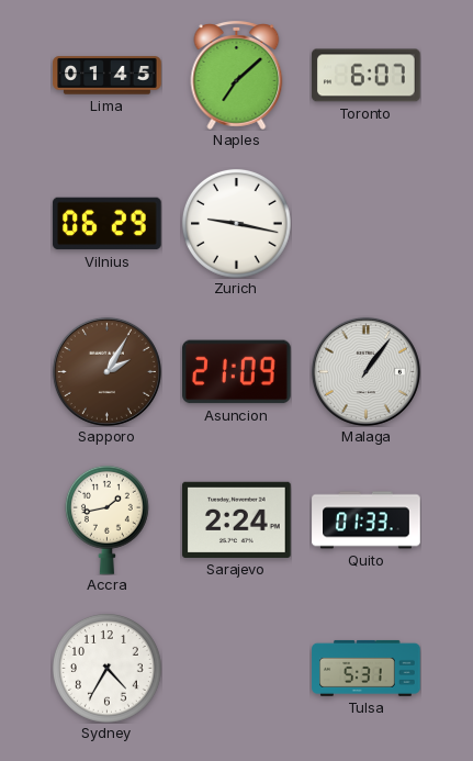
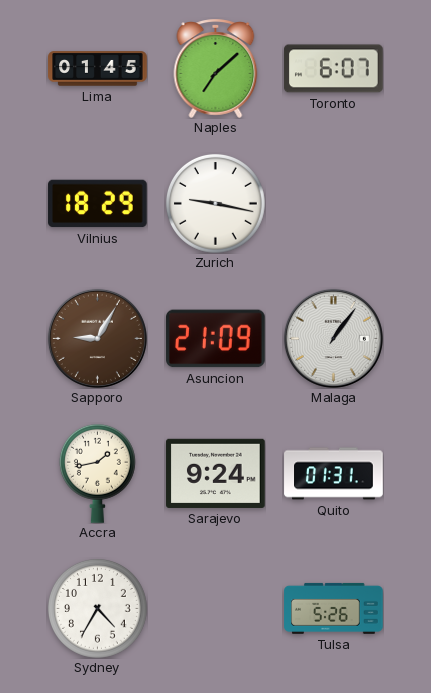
Vilnius: 06:29 -> 18:29 (98, 204)
Sapporo: 2:05 -> 9:05 (97, 338)
Sarajevo: 2:24 -> 9:24 (216, 473)
Quito: 01:33 -> 01:31 (334, 474)
Tulsa: 5:31 -> 5:26 (334, 608)
